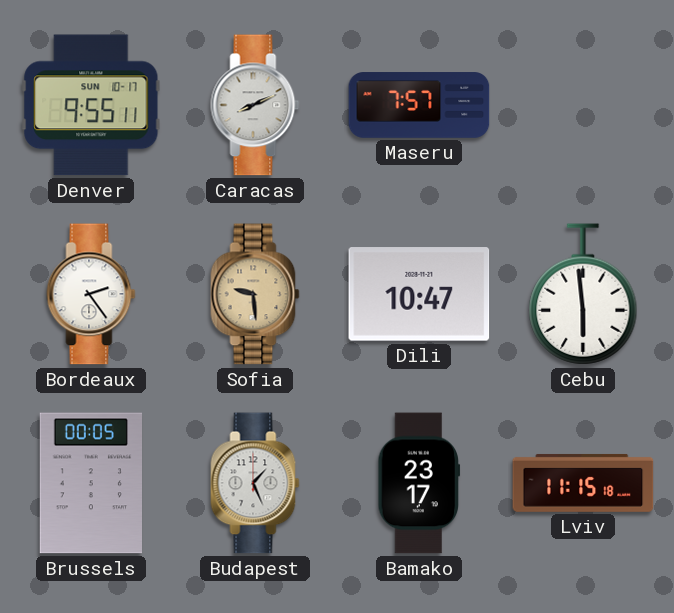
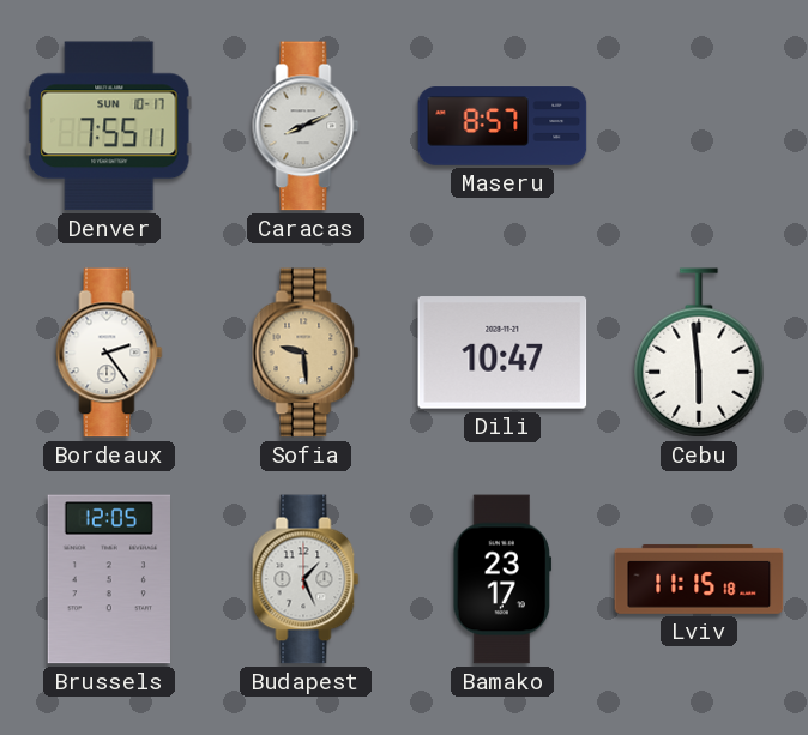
Denver: 9:55 -> 7:55 (109, 126)
Maseru: 7:57 -> 8:57 (502, 126)
Brussels: 00:05 -> 12:05 (108, 579)
